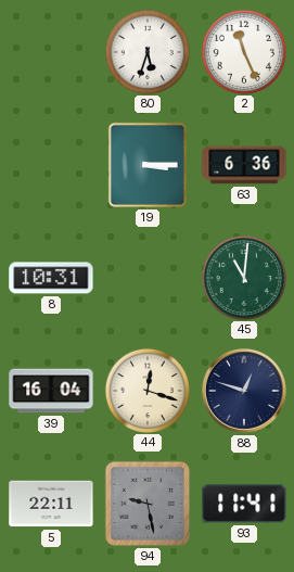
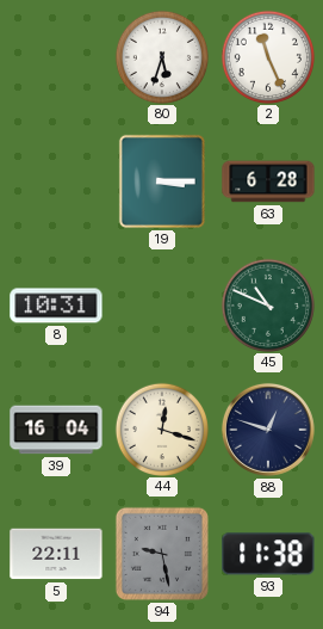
63: 6:36 -> 6:28 (268, 181)
45: 11:01 -> 10:49 (267, 304)
93: 11:41 -> 11:38 (268, 554)
